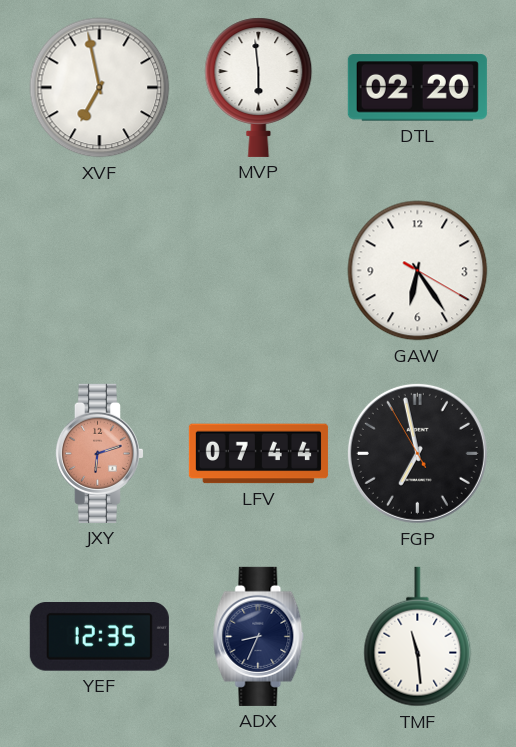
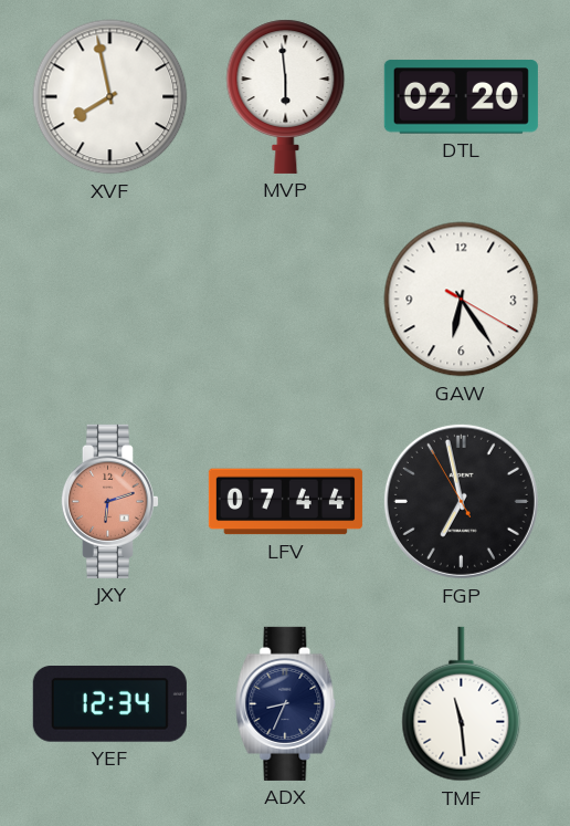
XVF: 6:58 -> 7:58 (110, 97)
YEF: 12:35 -> 12:34 (109, 704)
